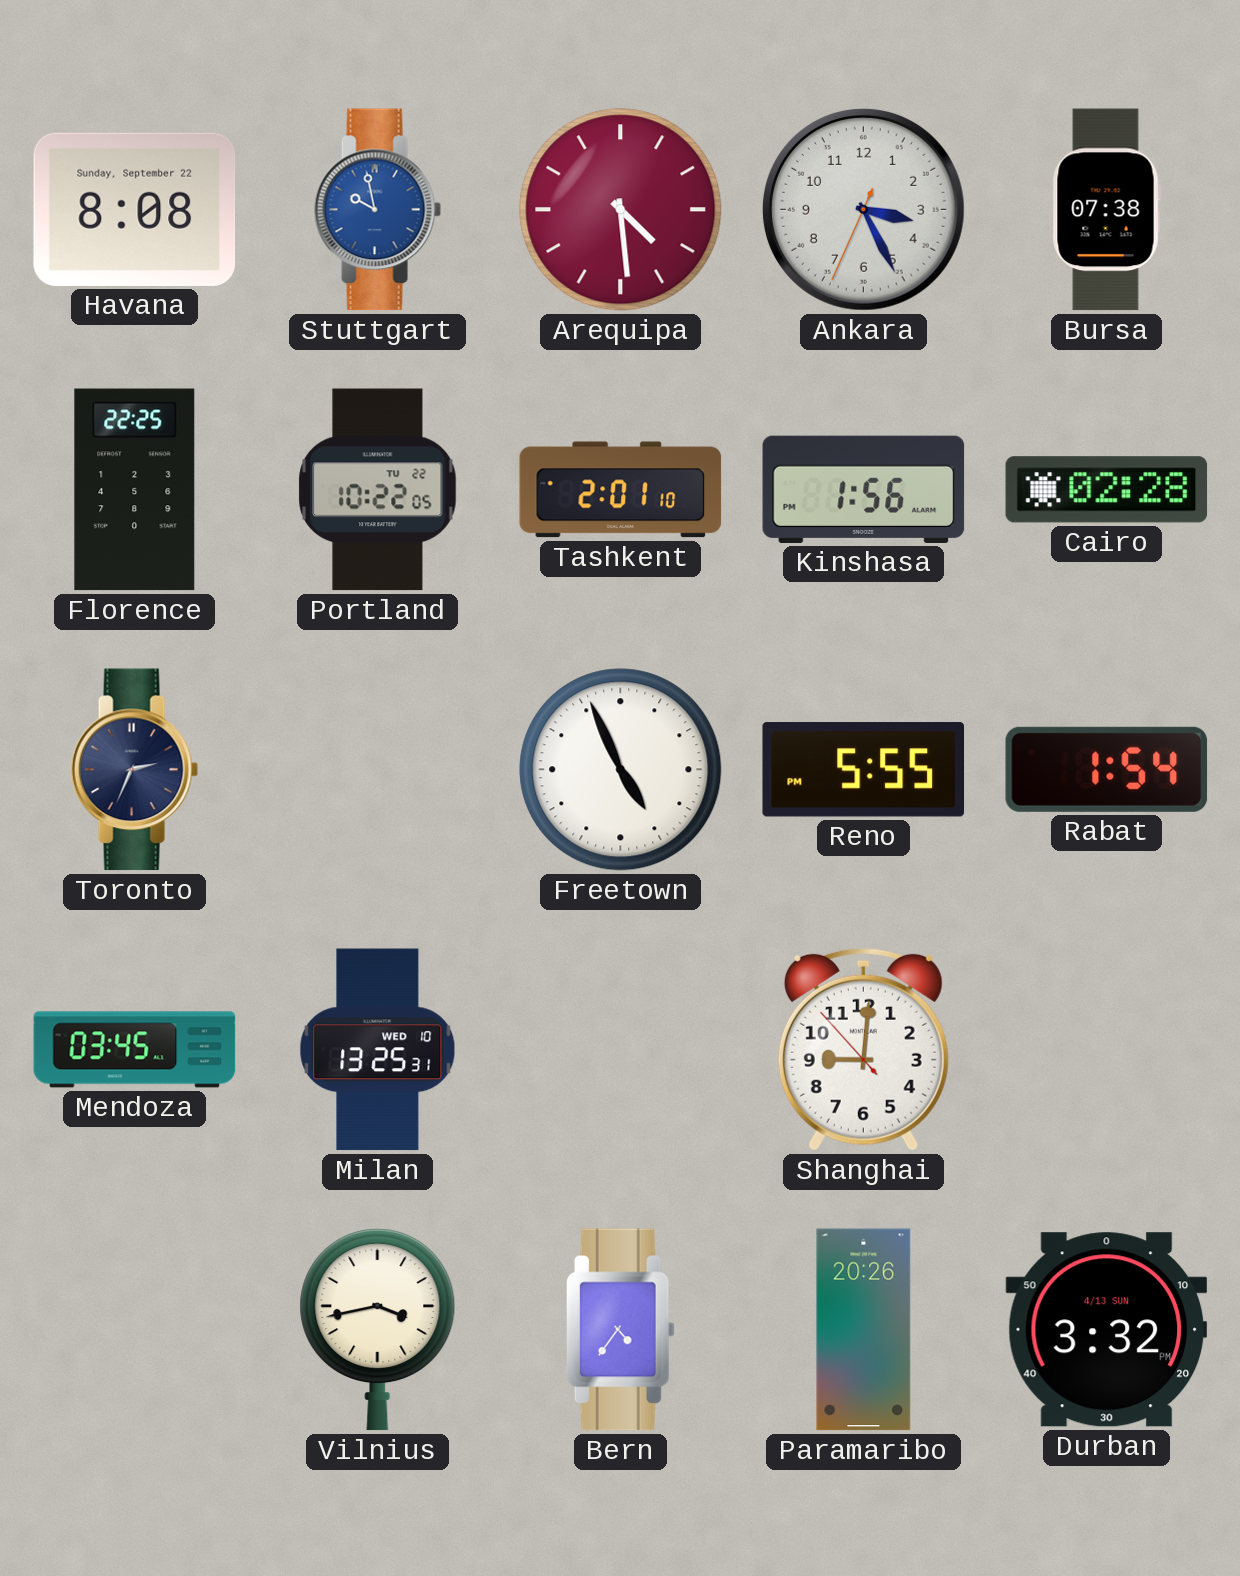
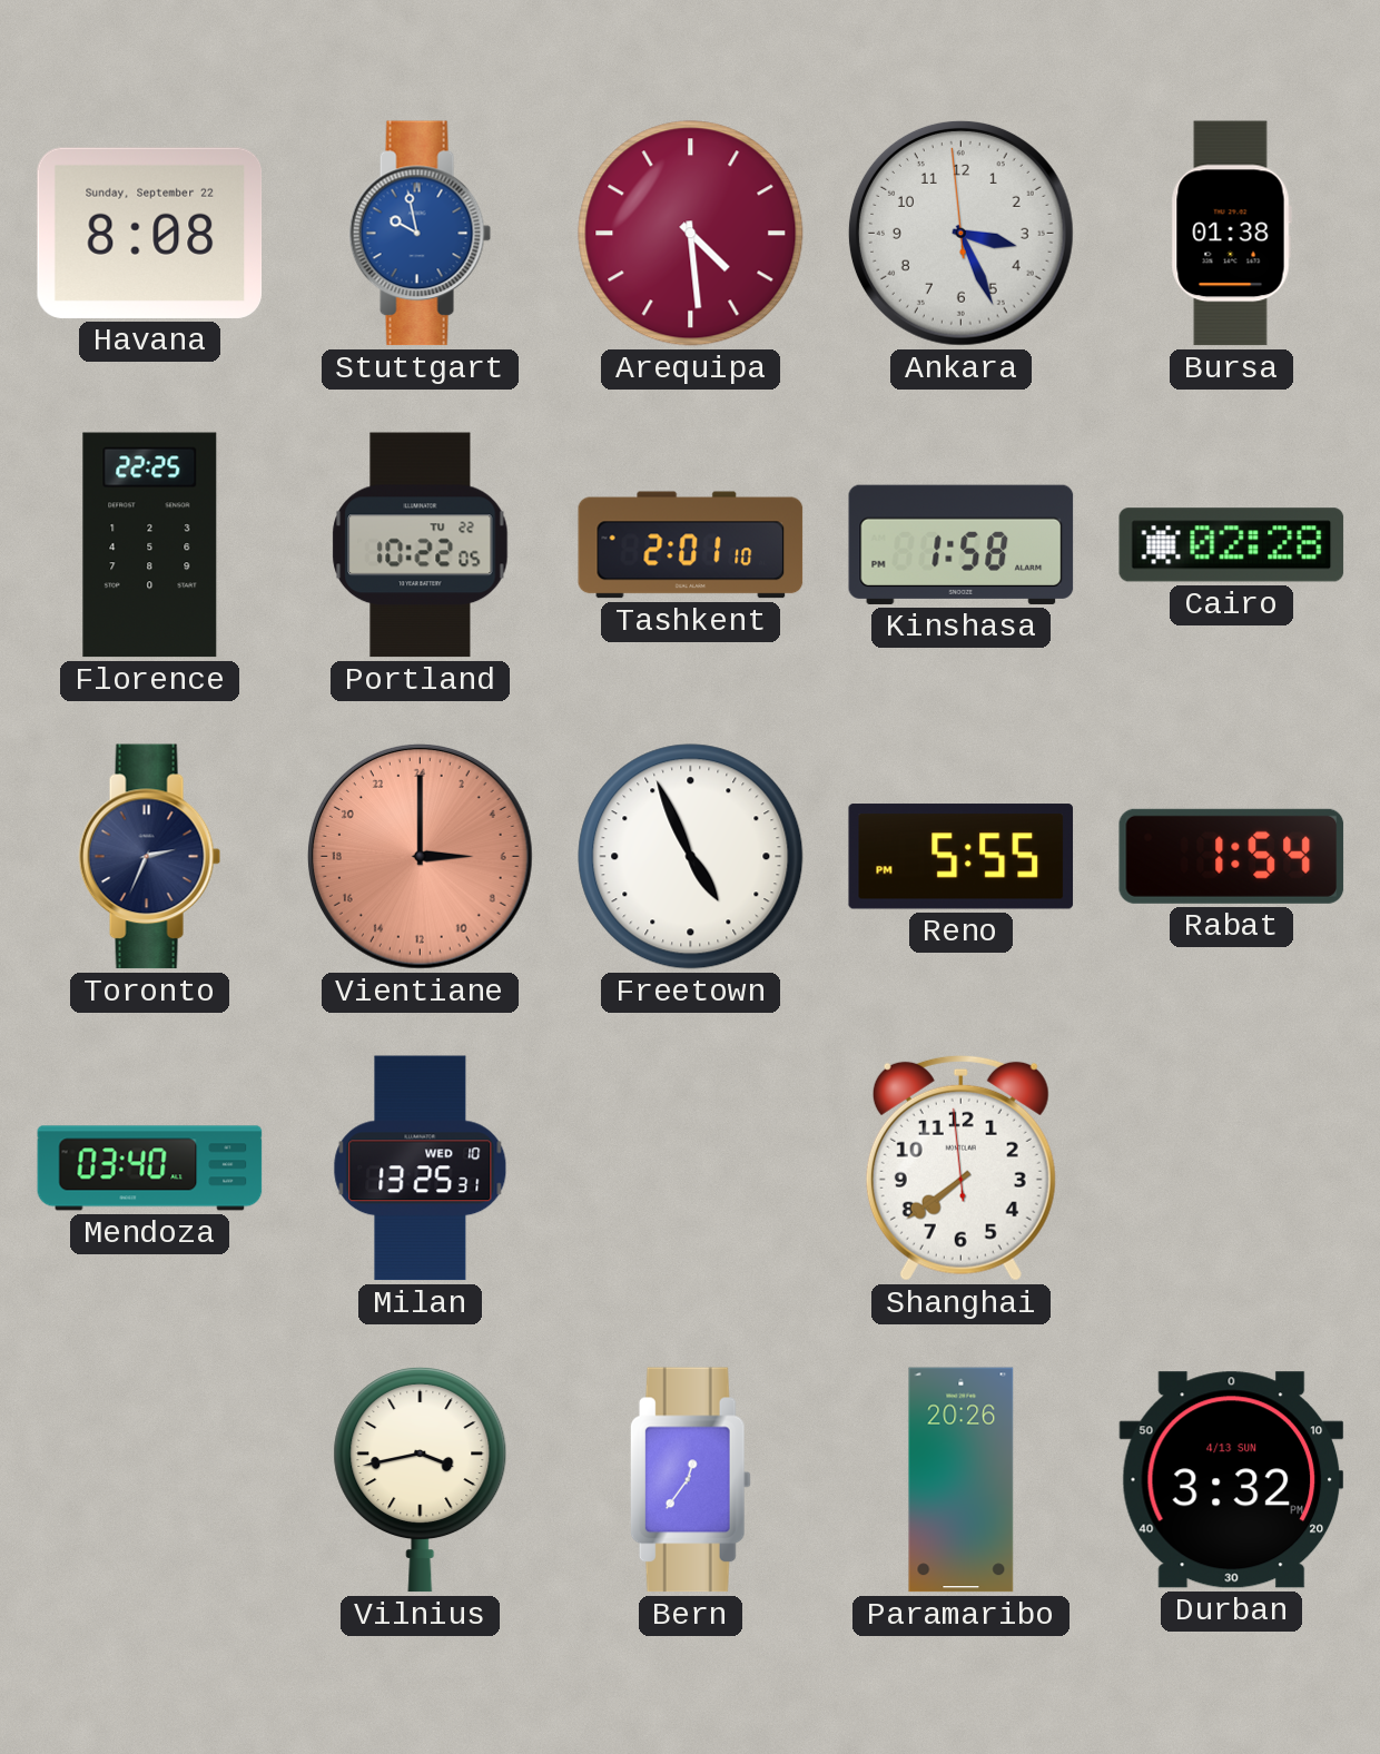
Ankara: 3:25:34 -> 3:25:59 (960, 233)
Bursa: 07:38 -> 01:38 (1231, 234)
Kinshasa: 1:56 -> 1:58 (962, 544)
Vientiane: none -> 6:00 (420, 856)
Mendoza: 03:45 -> 03:40 (150, 1169)
Shanghai: 9:00 -> 7:38 (960, 1167)
Bern: 4:36 -> 12:36 (690, 1480)
